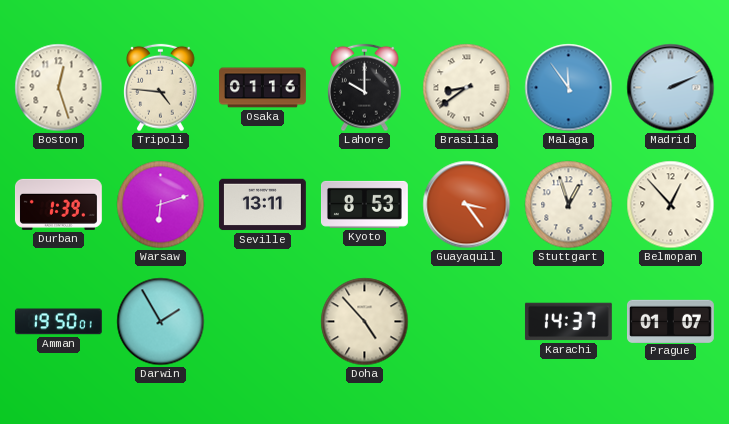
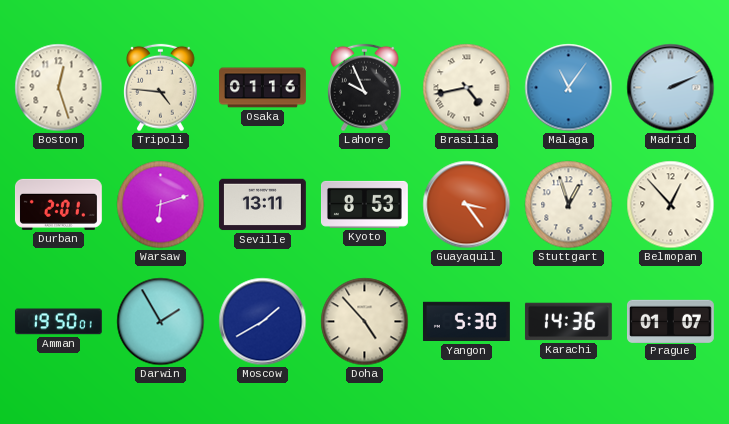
Lahore: 10:00 -> 9:56 (365, 88)
Brasilia: 8:39 -> 4:43 (467, 88)
Malaga: 11:54 -> 11:06 (569, 88)
Durban: 1:39 -> 2:01 (58, 204)
Moscow: none -> 1:40 (263, 322)
Yangon: none -> 5:30 (466, 322)
Karachi: 14:37 -> 14:36 (568, 322)
